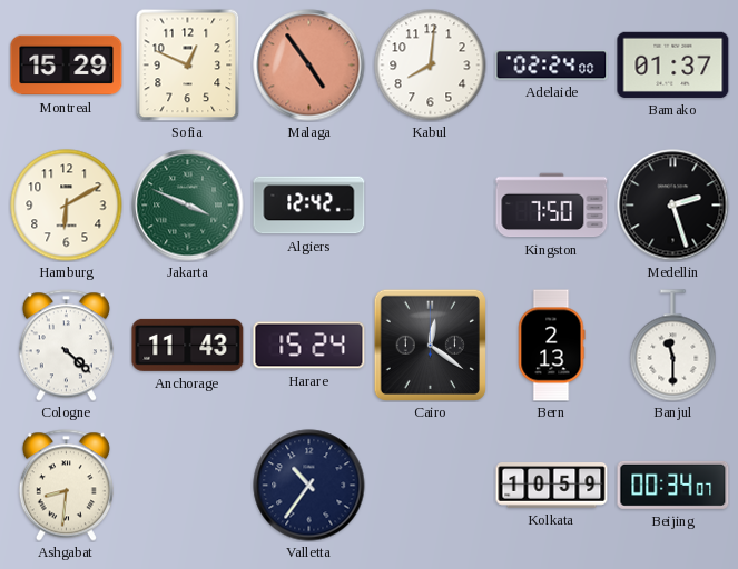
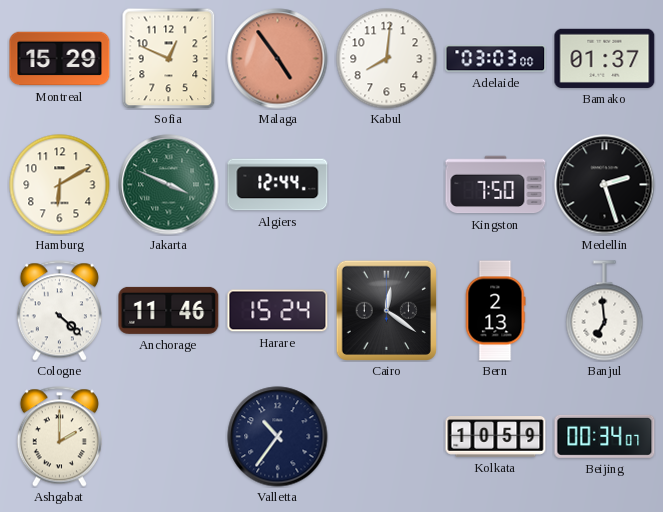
Adelaide: 02:24 -> 03:03 (496, 59)
Algiers: 12:42 -> 12:44 (278, 185)
Anchorage: 11:43 -> 11:46 (169, 310)
Banjul: 11:30 -> 6:59 (605, 311)
Ashgabat: 8:31 -> 2:00 (59, 437)
